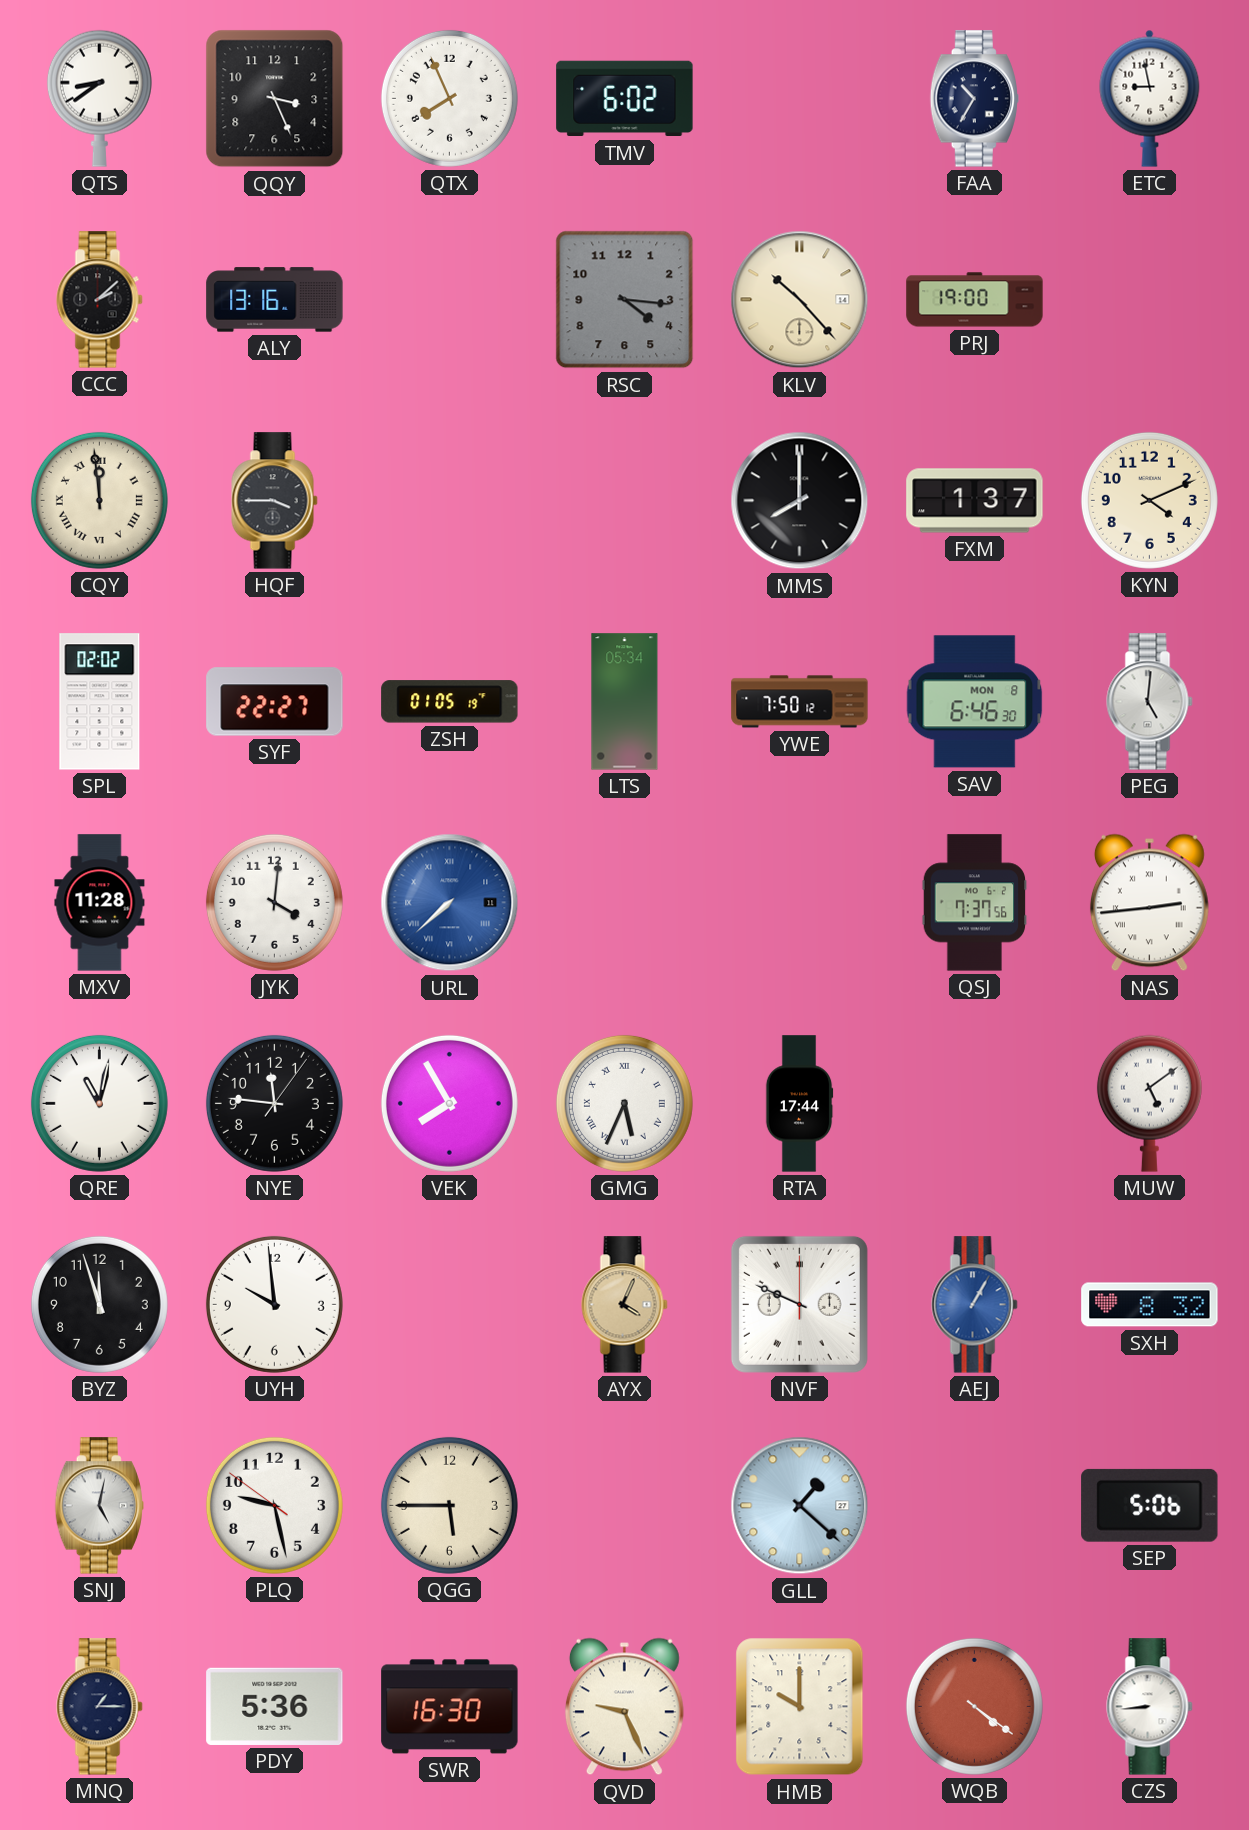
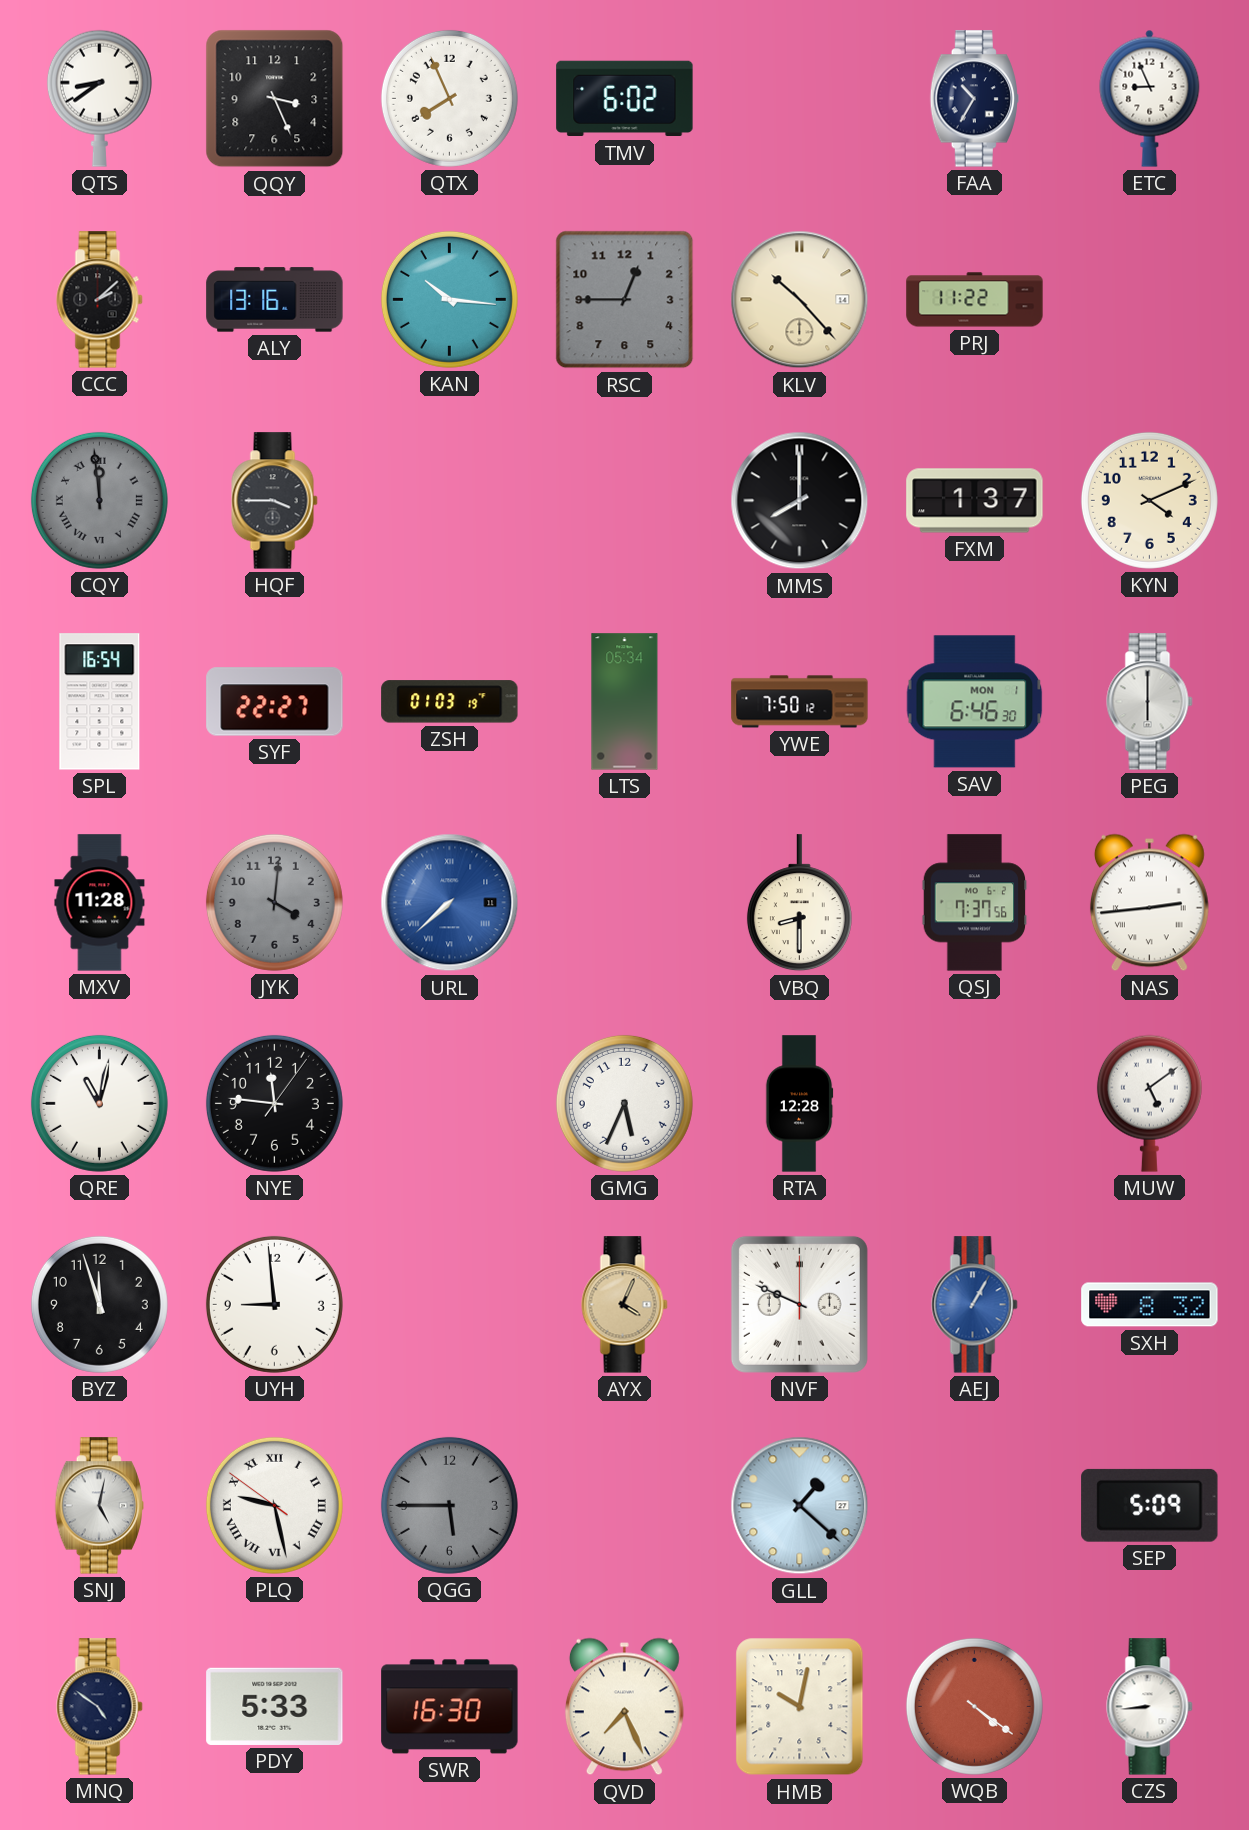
ETC: 8:58 -> 8:56 (1150, 98)
KAN: none -> 10:16 (449, 299)
RSC: 4:16 -> 12:45 (625, 300)
PRJ: 19:00 -> 11:22 (975, 300)
CQY dial: cream -> grey (99, 500)
SPL: 02:02 -> 16:54 (100, 702)
ZSH: 01:05 -> 01:03 (450, 702)
SAV date: MON 8 -> MON 1 (975, 702)
PEG: 5:01 -> 6:00 (1150, 702)
JYK dial: white -> grey (274, 902)
VBQ: none -> 8:30 (799, 903)
VEK: 7:55 -> none (449, 1103)
GMG numerals: Roman -> Arabic (624, 1103)
RTA: 17:44 -> 12:28 (799, 1104)
UYH: 9:59 -> 8:59 (274, 1304)
PLQ numerals: Arabic -> Roman (274, 1505)
QGG dial: cream -> grey (449, 1505)
SEP: 5:06 -> 5:09 (1150, 1505)
MNQ: 1:15 -> 4:51 (100, 1707)
PDY: 5:36 -> 5:33 (275, 1706)
QVD: 9:26 -> 7:26 (624, 1707)
HMB: 10:00 -> 10:02 (800, 1707)
